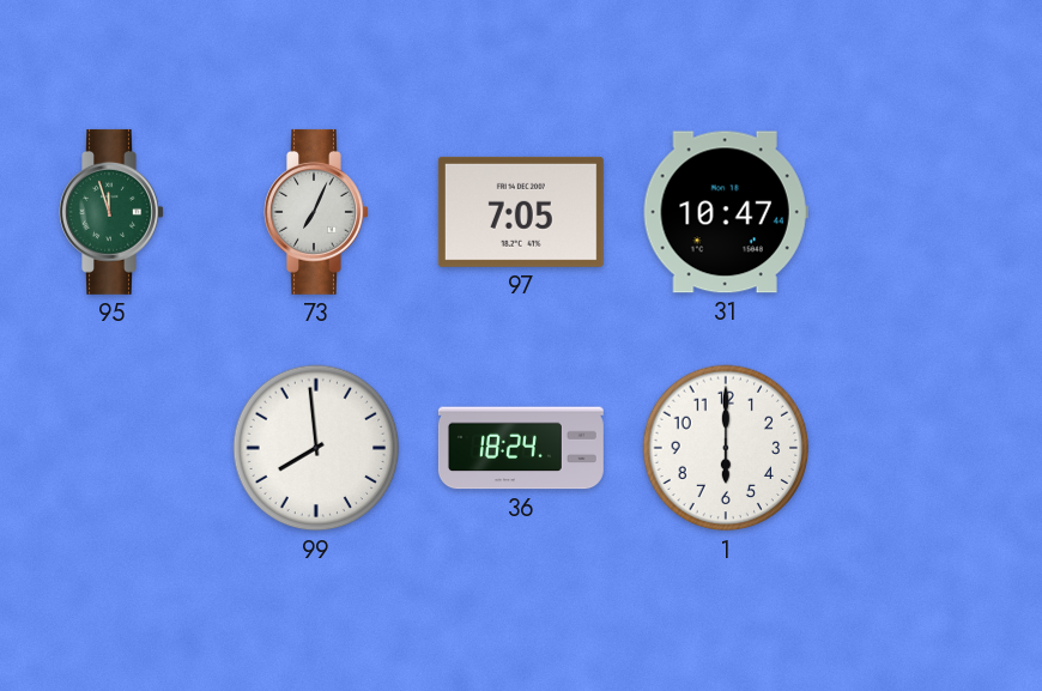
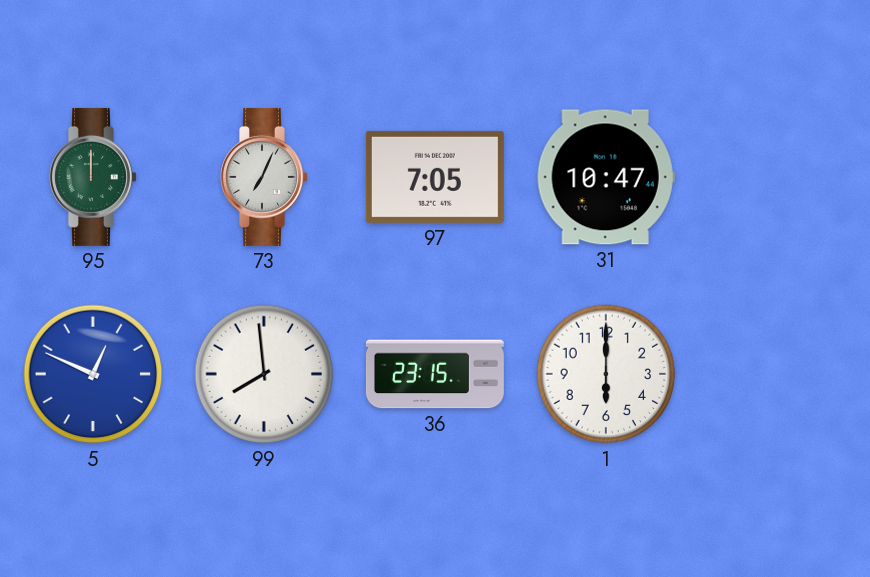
95: 11:57 -> 12:00 (93, 177)
5: none -> 12:49 (93, 374)
36: 18:24 -> 23:15 (435, 374)
